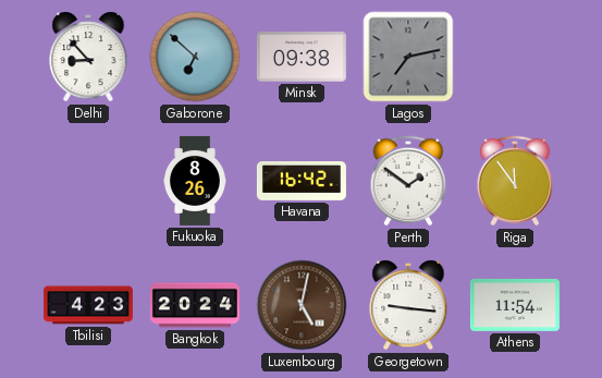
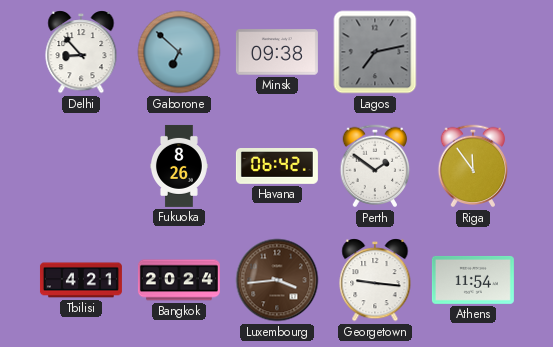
Havana: 16:42 -> 06:42 (277, 167)
Tbilisi: 4:23 -> 4:21 (81, 280)
Luxembourg: 5:02 -> 3:44 (277, 280)
